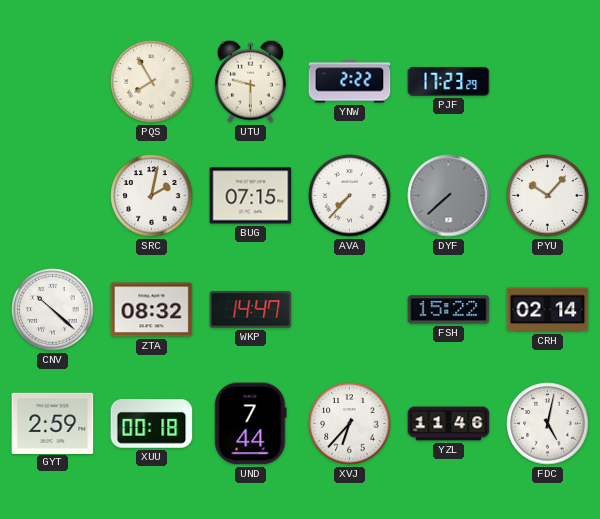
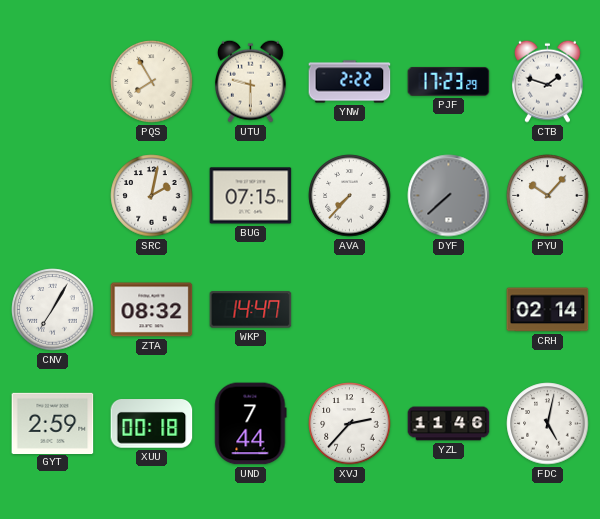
CTB: none -> 1:48 (547, 81)
CNV: 10:22 -> 7:05 (53, 310)
FSH: 15:22 -> none (449, 310)
XVJ: 6:37 -> 2:37 (350, 424)
